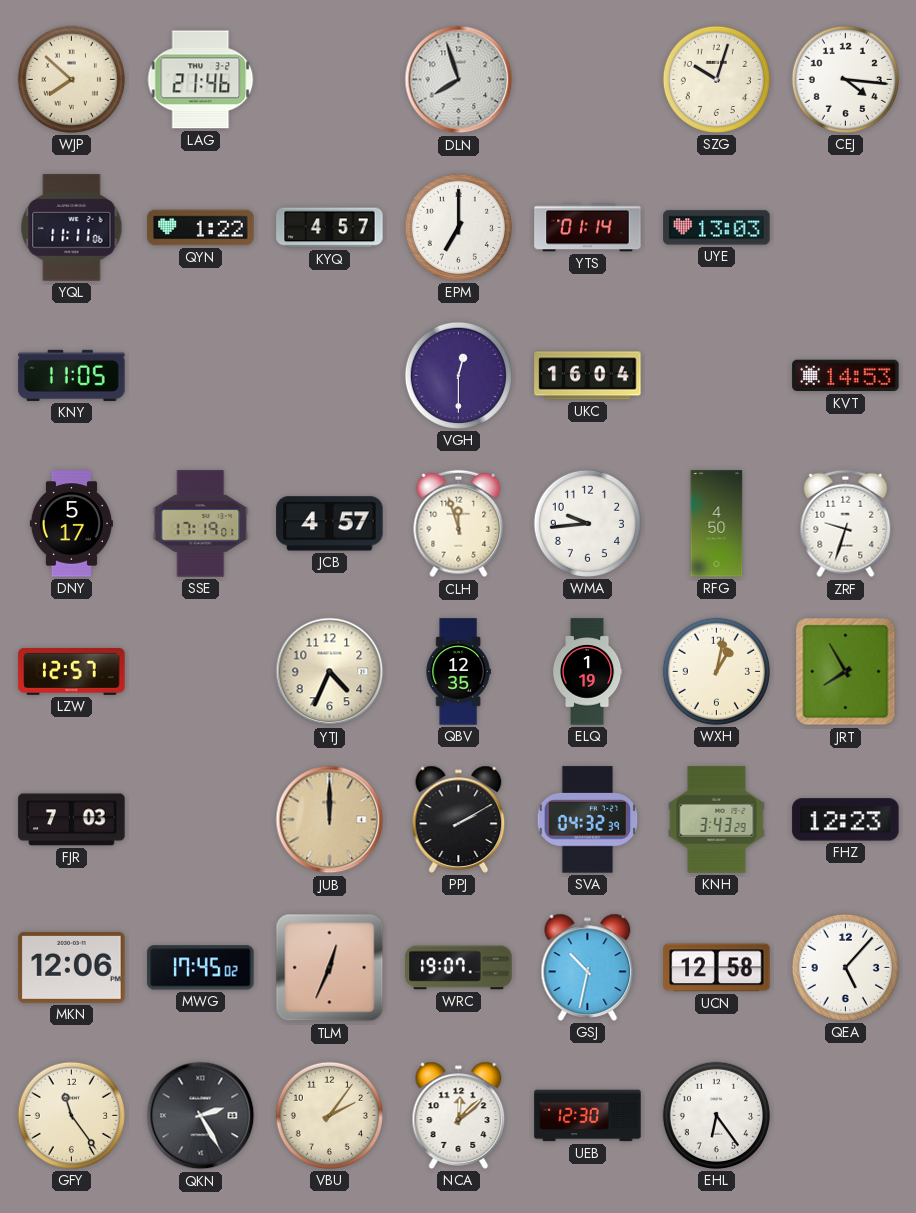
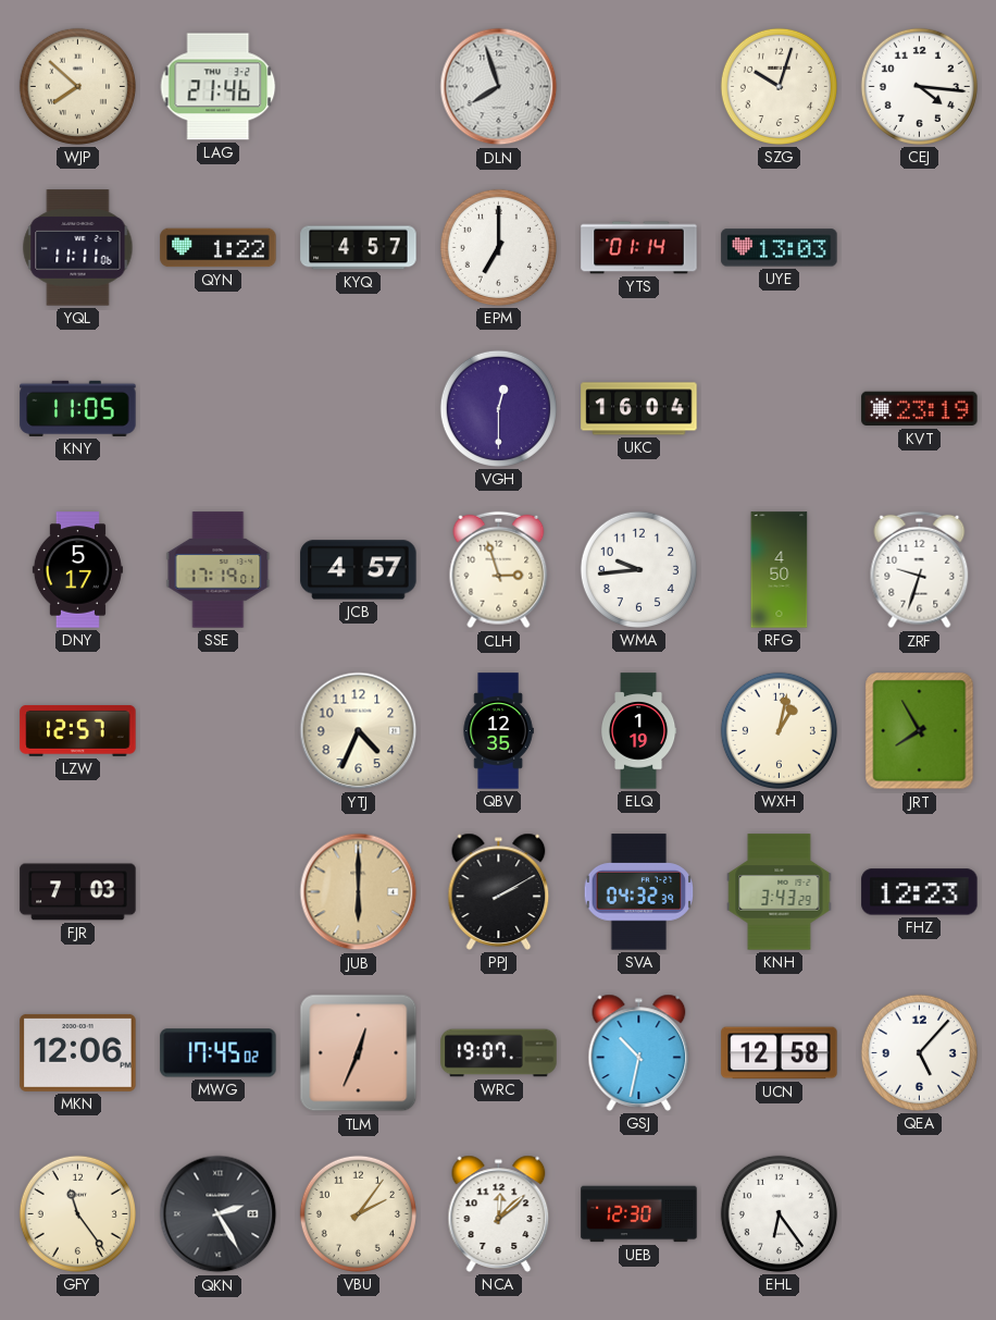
KVT: 14:53 -> 23:19 (920, 409)
CLH: 11:57 -> 2:57 (499, 570)
JUB: 12:00 -> 6:00 (359, 892)
